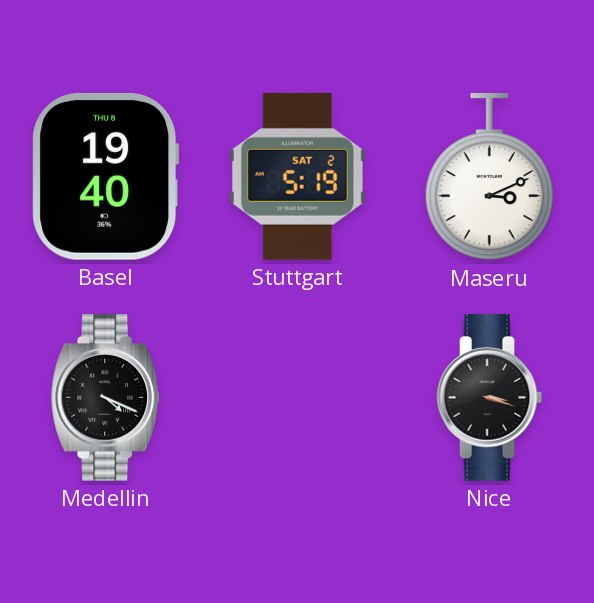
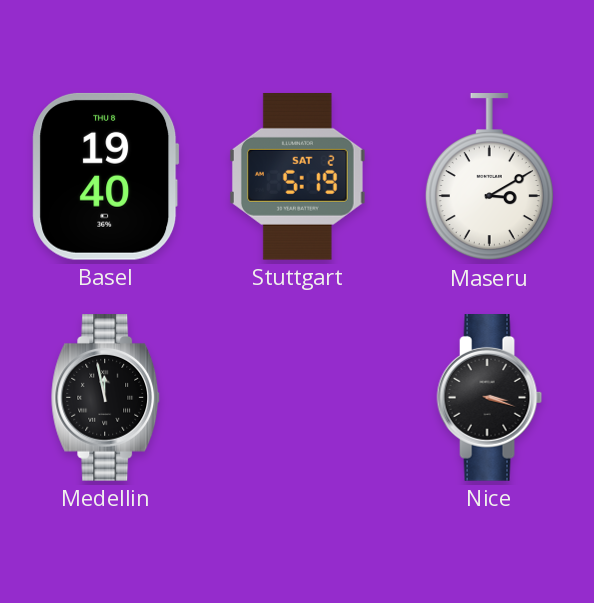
Maseru: 3:11 -> 3:10 (489, 178)
Medellin: 4:19 -> 11:58 (106, 398)
